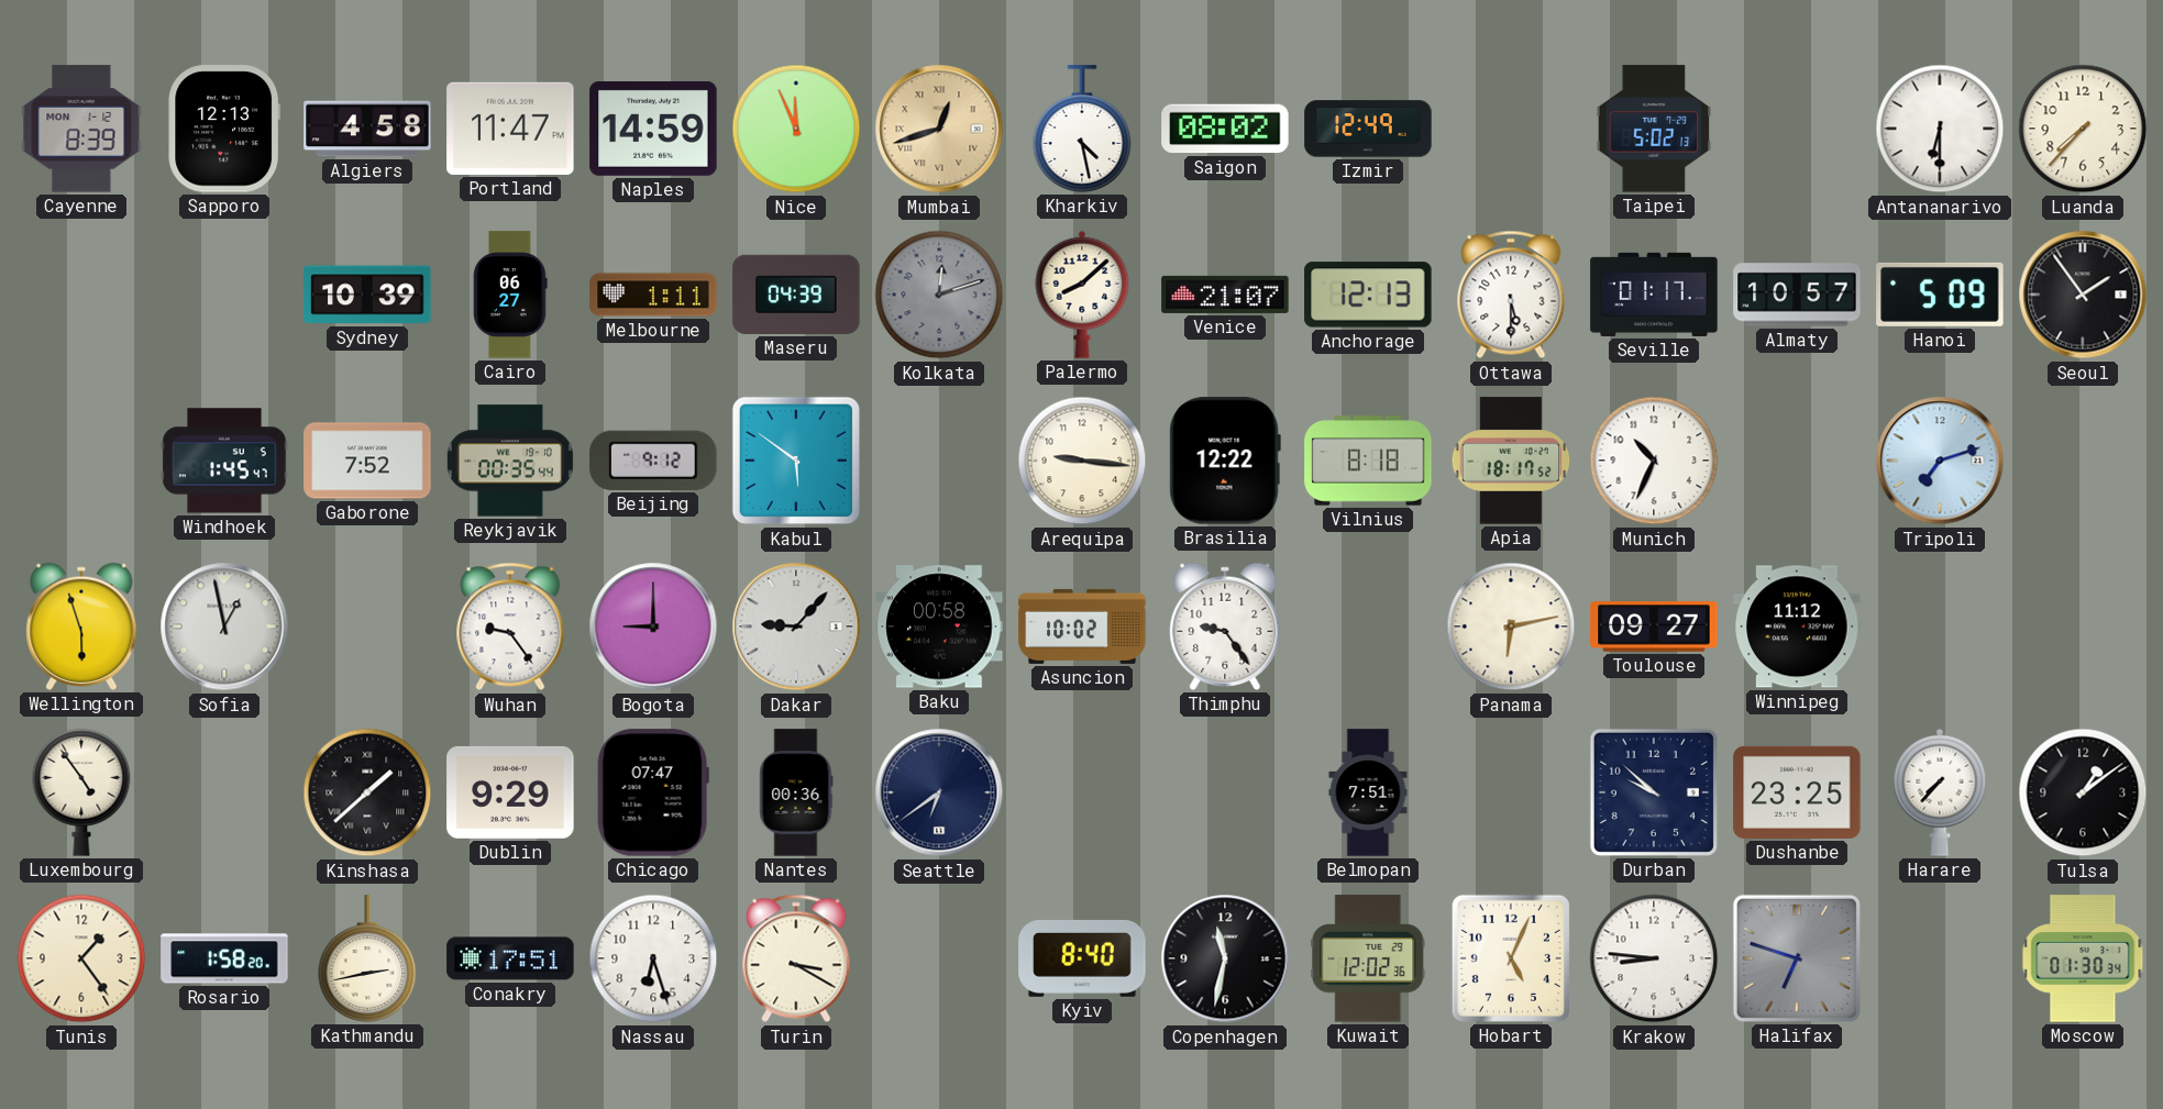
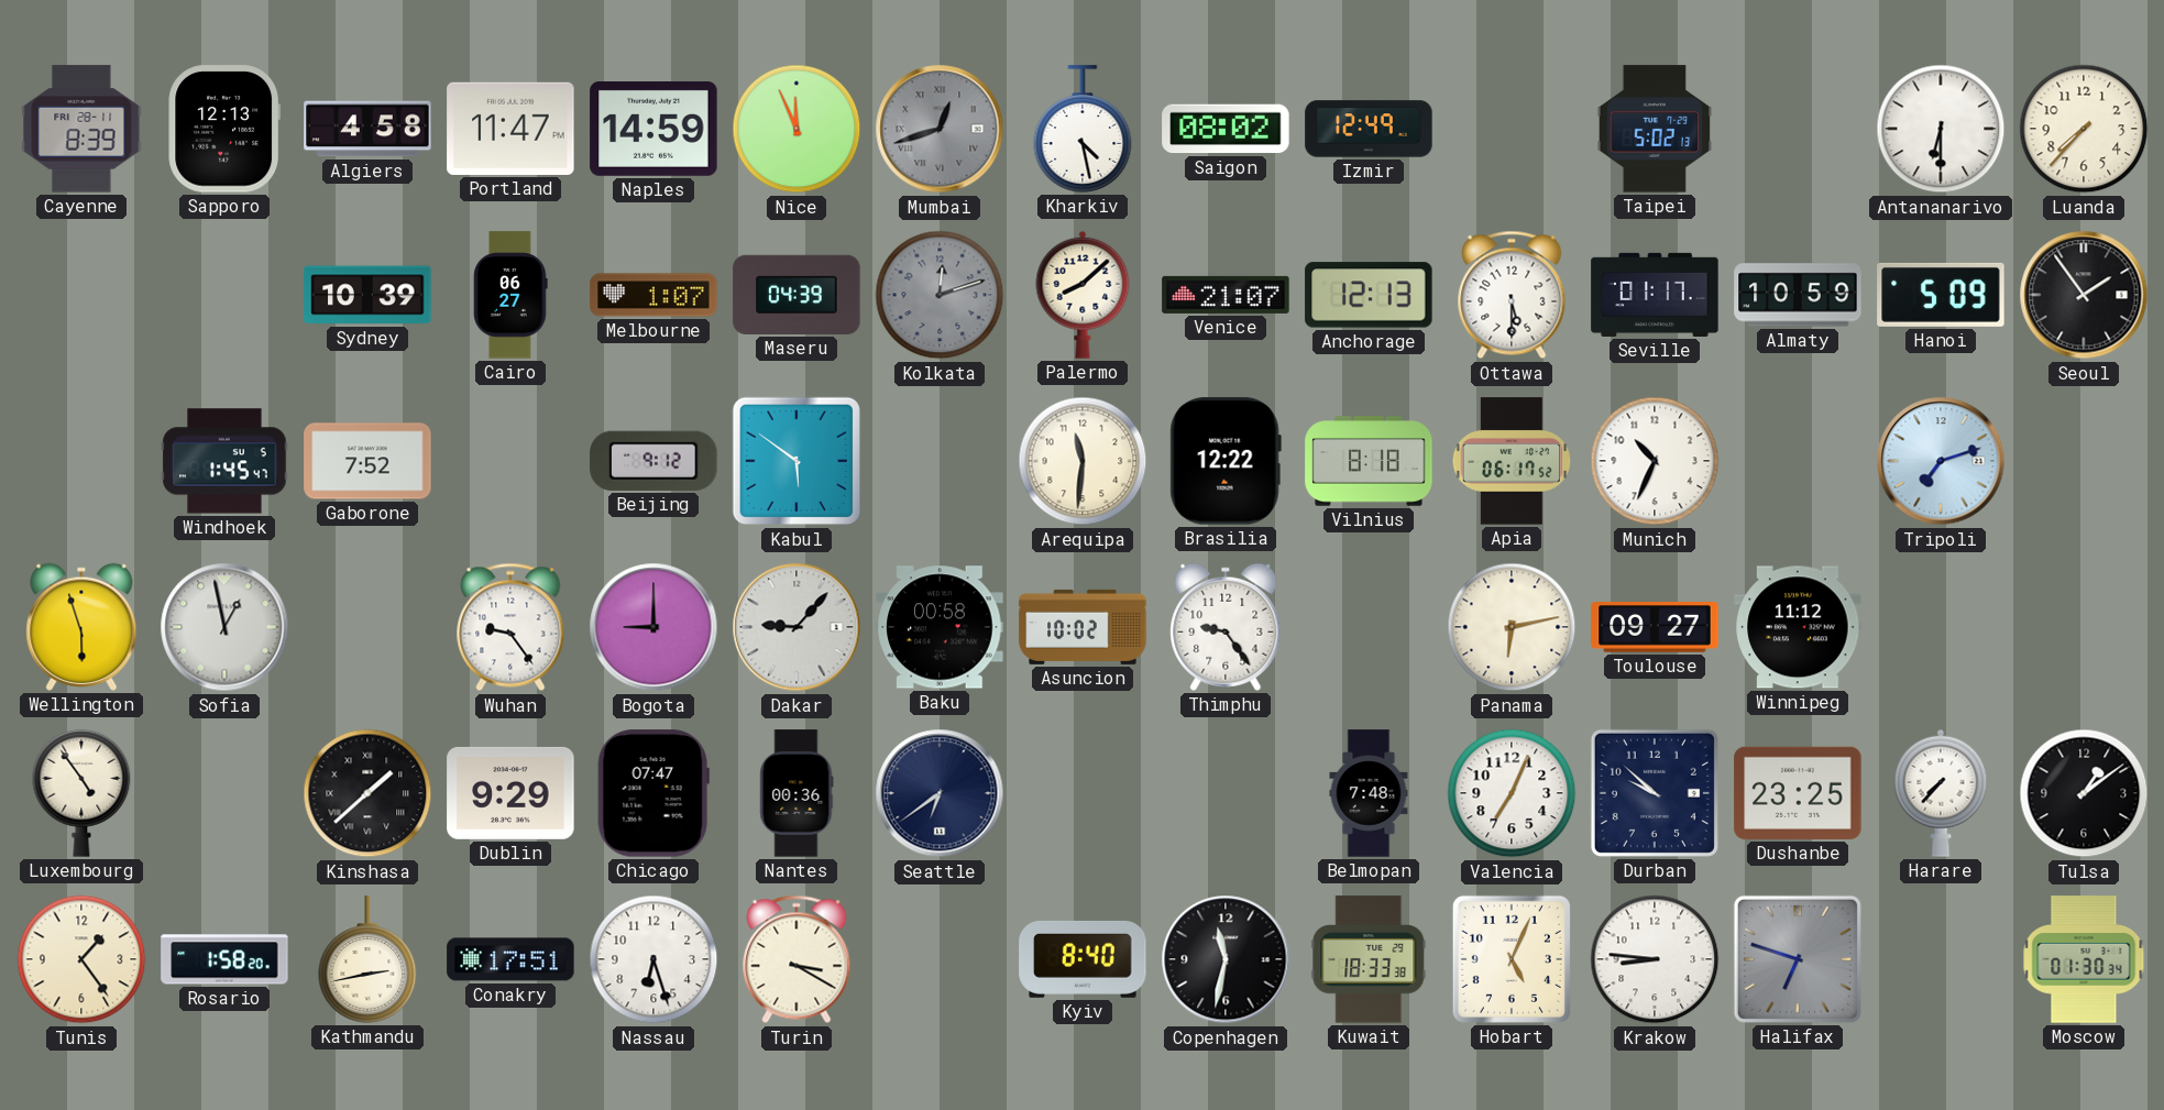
Cayenne date: MON 1-12 -> FRI 28-11 (81, 129)
Mumbai dial: champagne -> grey (940, 129)
Melbourne: 1:11 -> 1:07 (653, 295)
Almaty: 10:57 -> 10:59 (1798, 295)
Reykjavik: 00:35 -> none (510, 461)
Arequipa: 9:16 -> 11:31 (1083, 461)
Apia: 18:17 -> 06:17 (1512, 461)
Belmopan: 7:51 -> 7:48 (1369, 793)
Valencia: none -> 7:04 (1512, 793)
Kuwait: 12:02 -> 18:33 (1369, 959)
